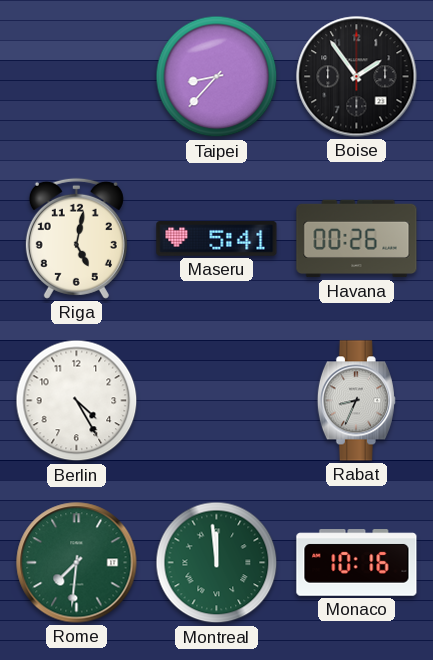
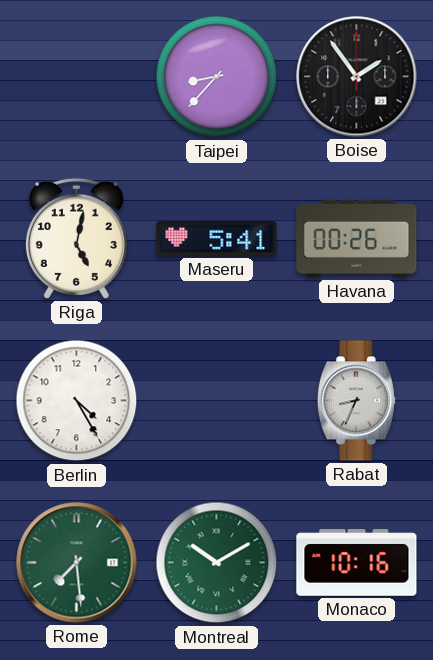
Rome: 7:31 -> 7:29 (77, 563)
Montreal: 11:59 -> 10:10 (217, 563)
